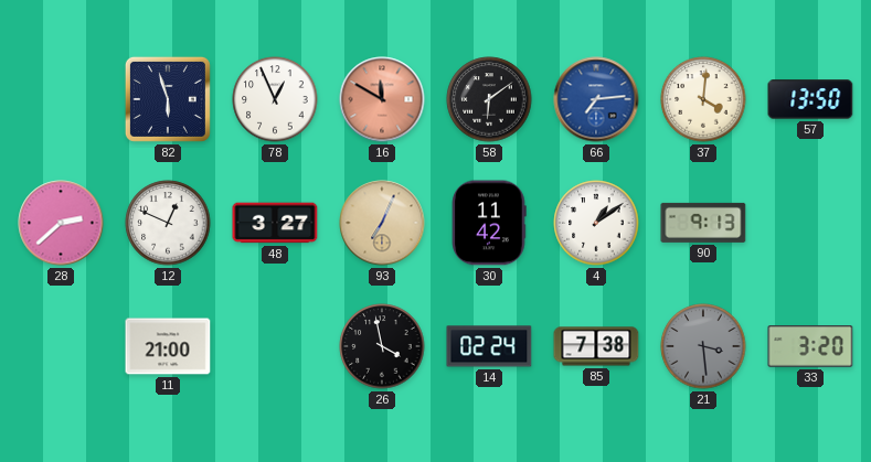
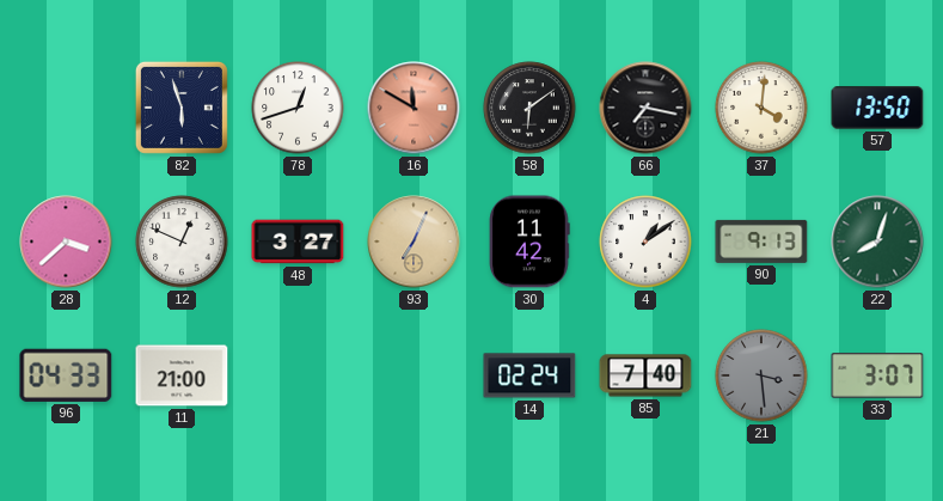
78: 12:56 -> 12:42 (298, 108)
66: 7:14 -> 7:17 (645, 108)
66 dial: blue -> black (645, 108)
28: 2:38 -> 3:38 (66, 242)
22: none -> 8:03 (877, 242)
96: none -> 04:33 (66, 375)
26: 3:58 -> none (382, 346)
85: 7:38 -> 7:40 (645, 375)
33: 3:20 -> 3:07 (877, 375)
